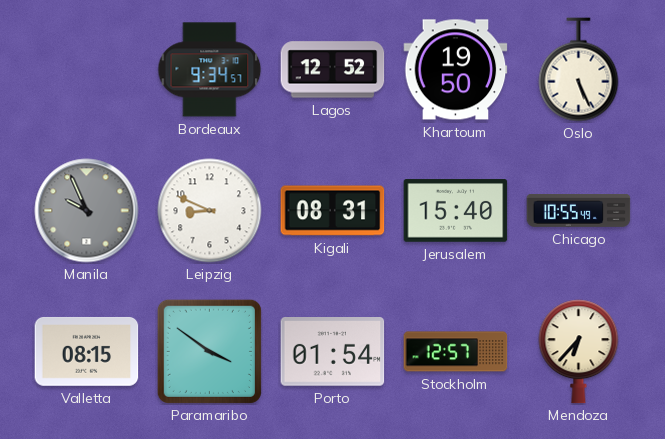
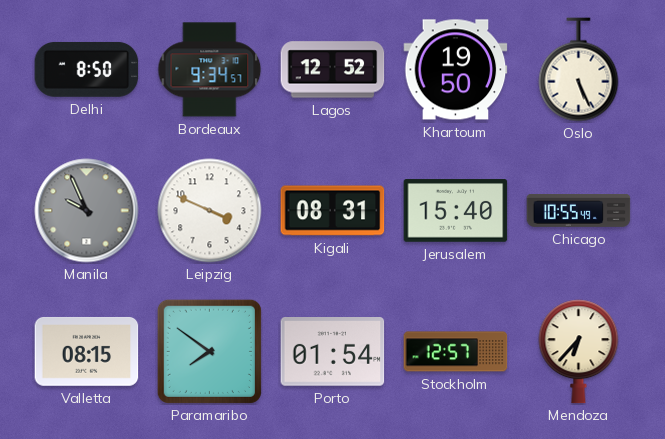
Delhi: none -> 8:50 (87, 69)
Leipzig: 8:49 -> 3:49 (210, 211)
Paramaribo: 3:51 -> 7:51 (209, 351)
